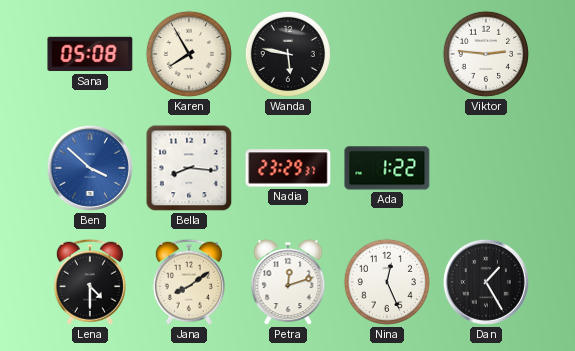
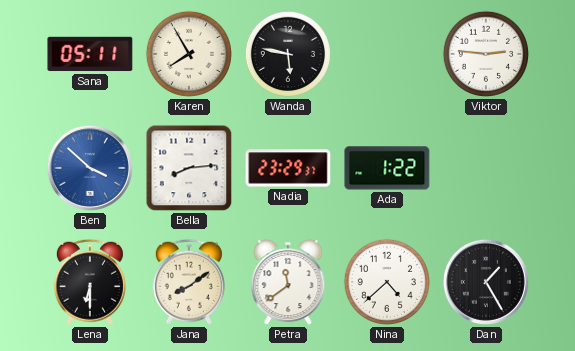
Sana: 05:08 -> 05:11 (90, 54)
Bella: 8:16 -> 8:14 (189, 168)
Lena: 4:30 -> 6:30 (90, 282)
Petra: 12:12 -> 11:39 (288, 283)
Nina: 12:26 -> 4:38 (387, 282)
